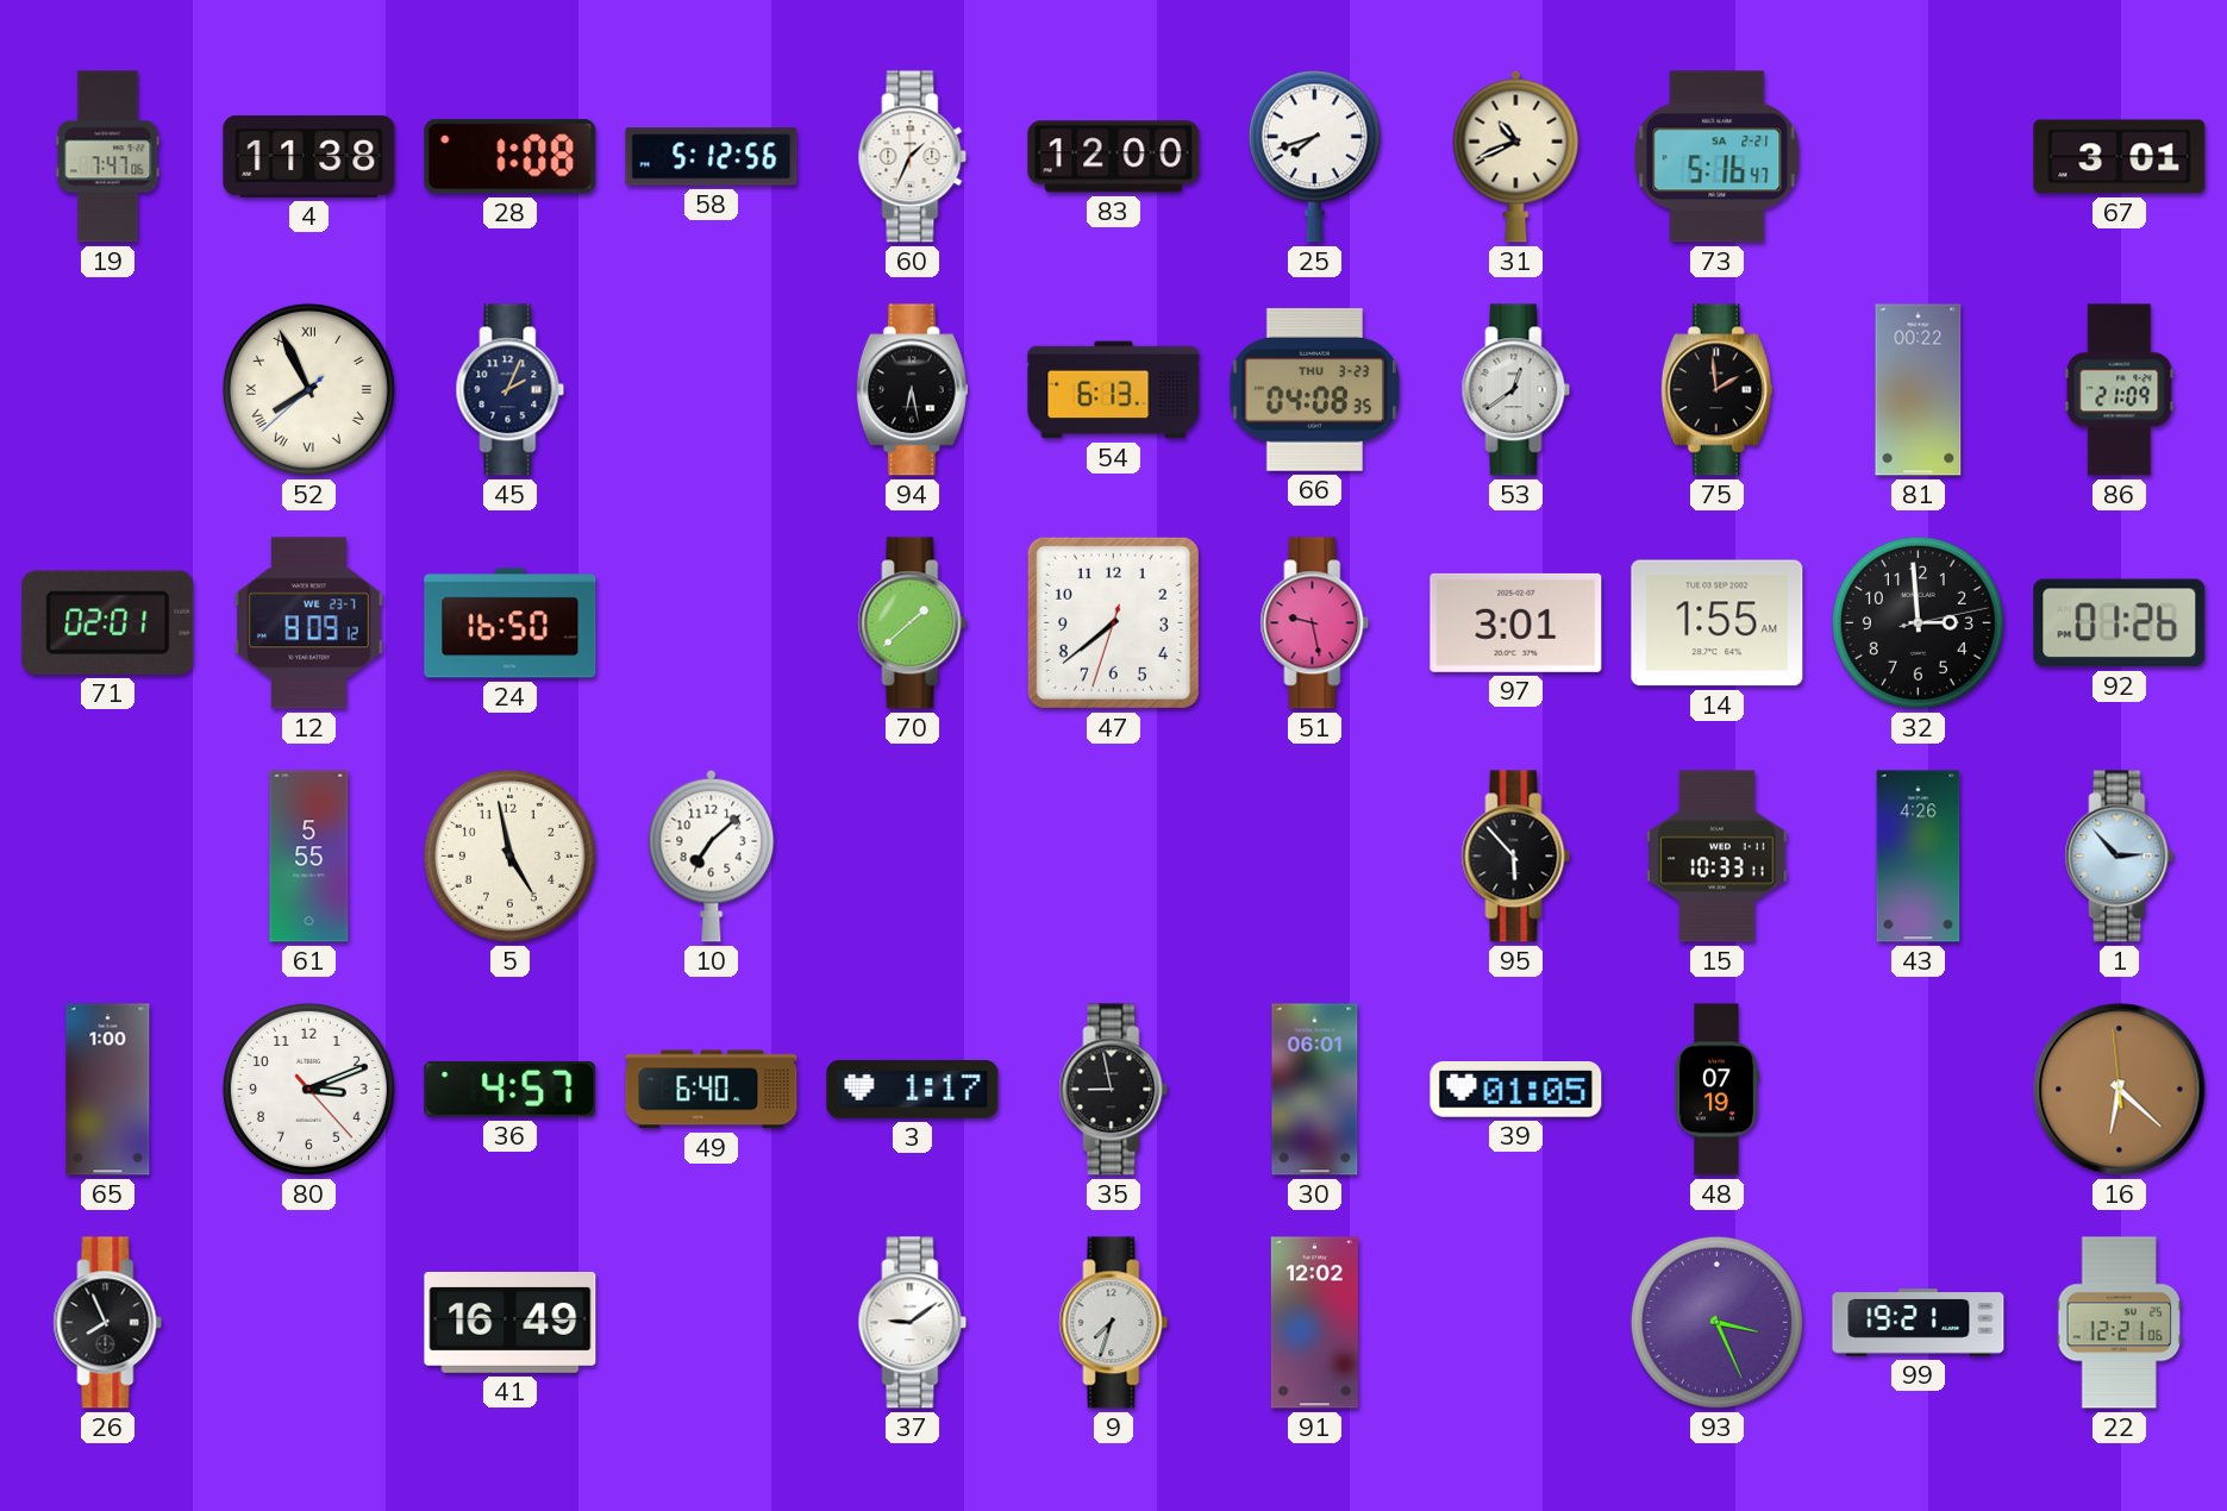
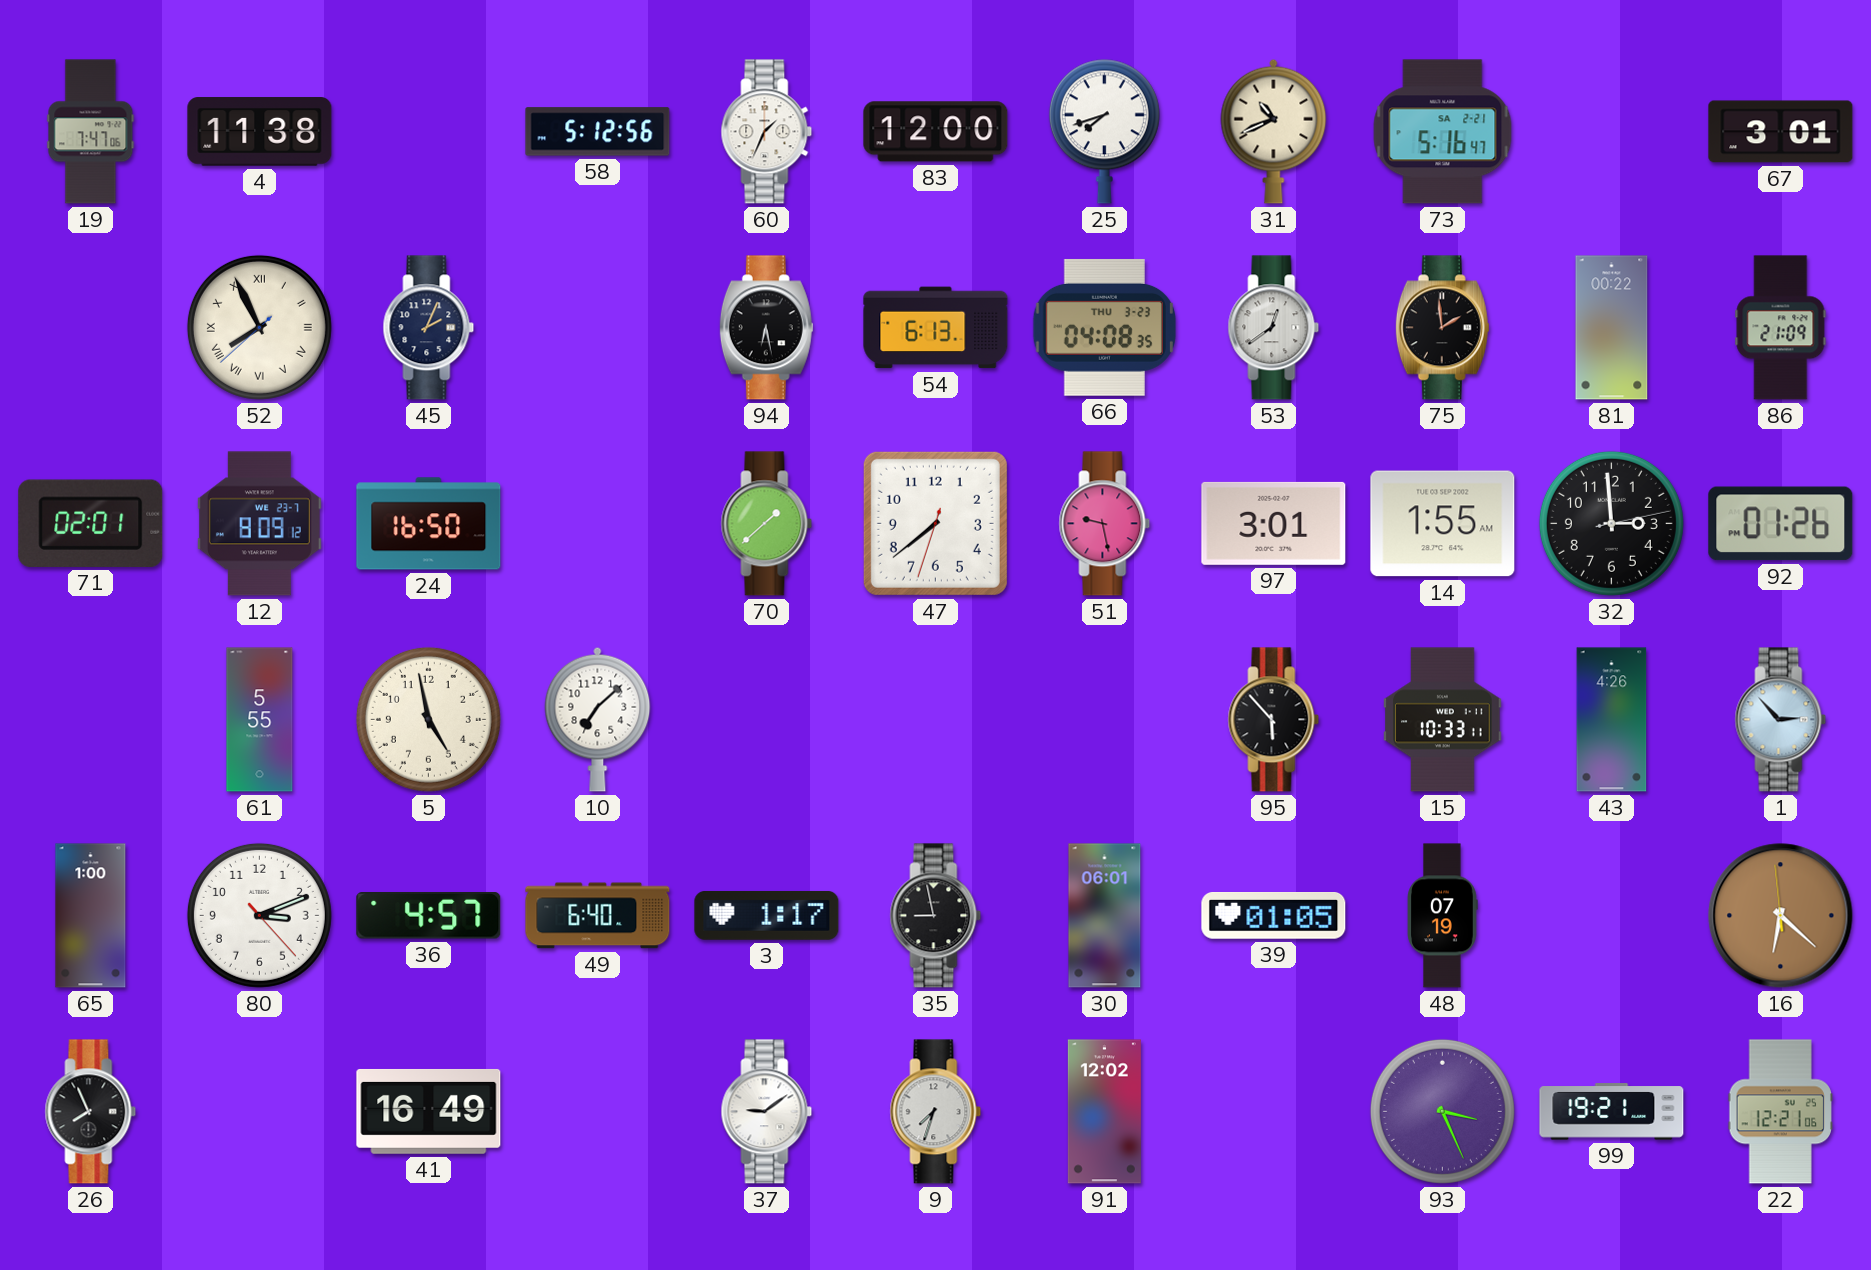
28: 1:08 -> none (511, 157)
